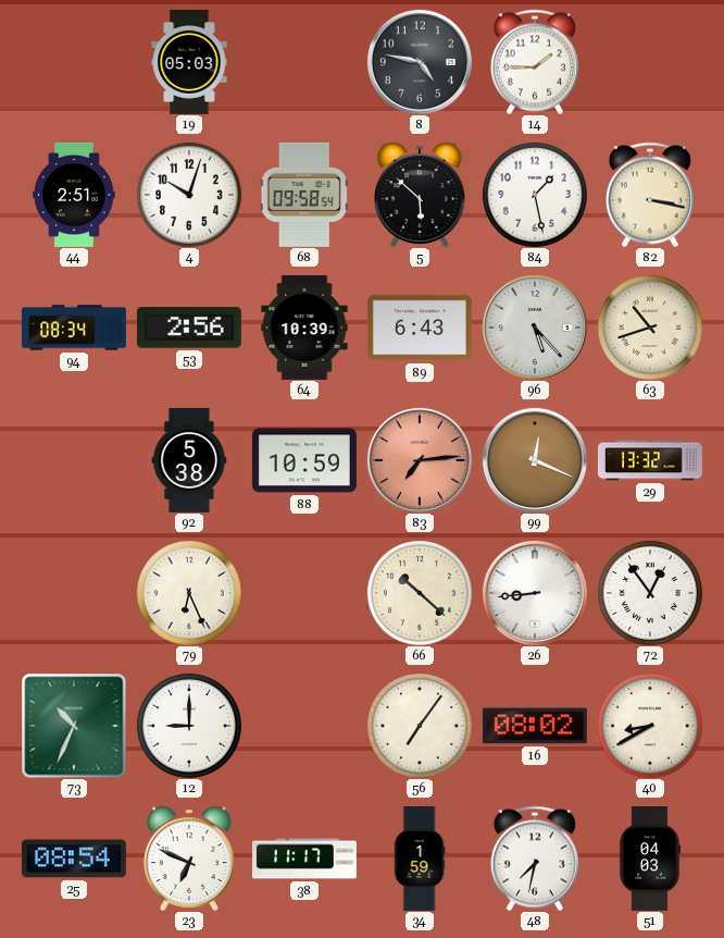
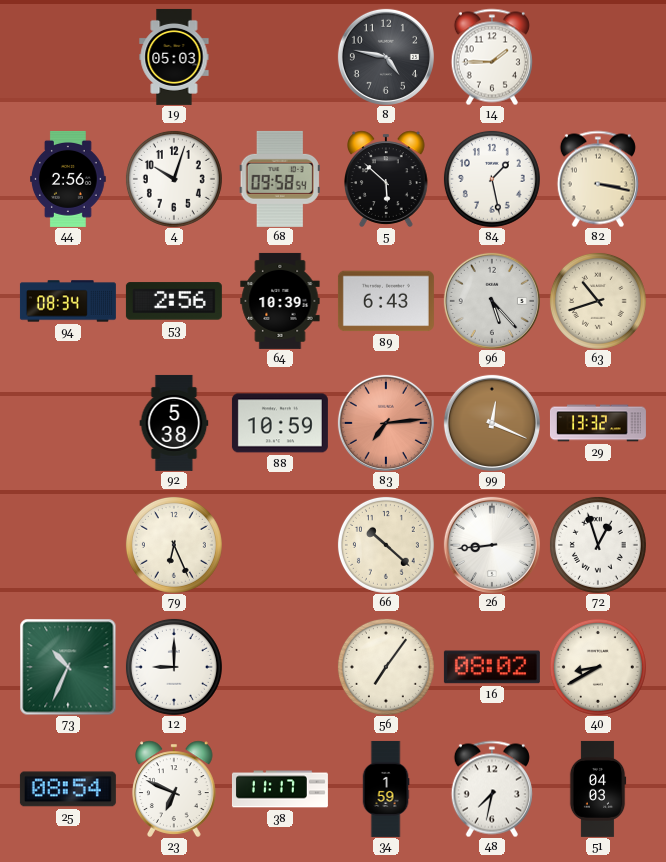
44: 2:51 -> 2:56 (69, 179)
72: 12:54 -> 12:57 (598, 545)
